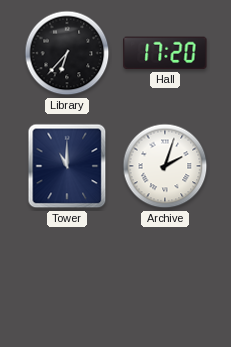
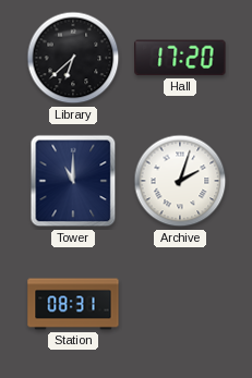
Library: 6:37 -> 6:38 (73, 58)
Station: none -> 08:31 (73, 304)
